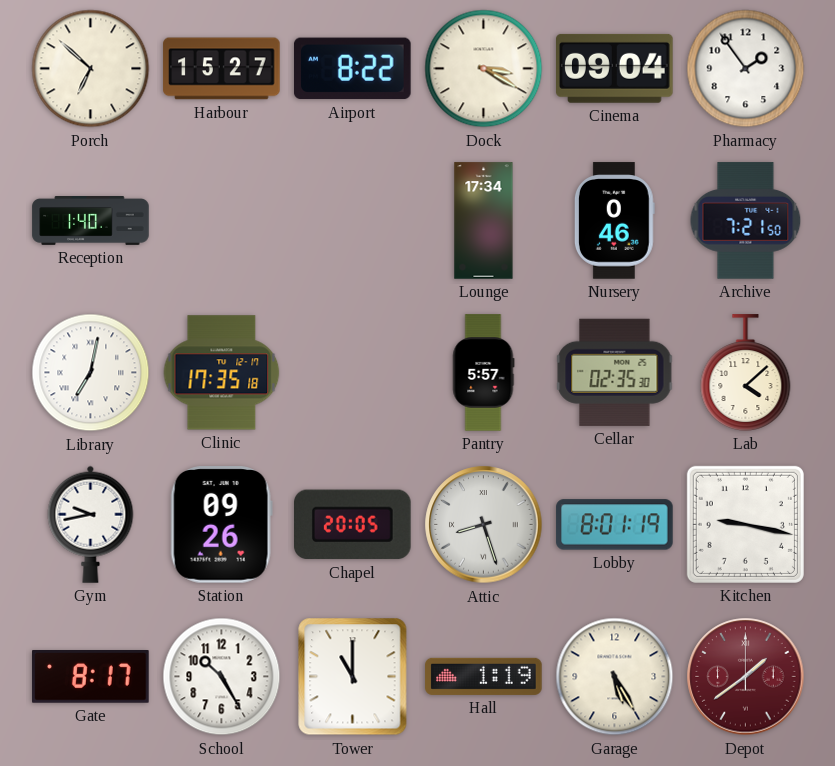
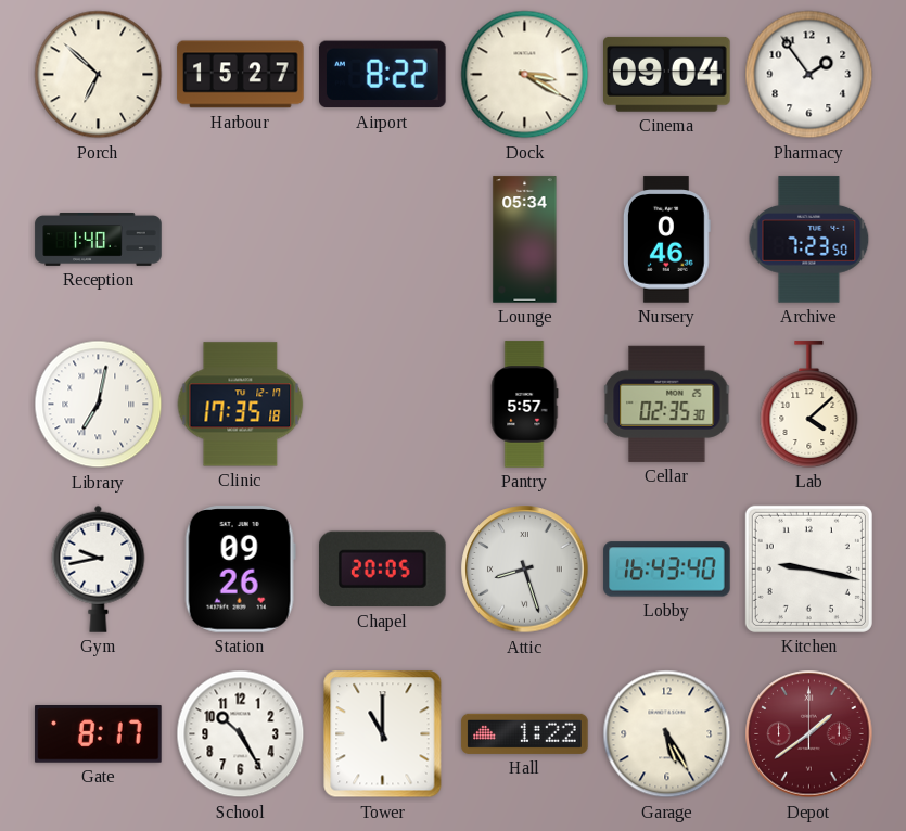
Lounge: 17:34 -> 05:34 (525, 240)
Archive: 7:21 -> 7:23 (809, 240)
Lobby: 8:01 -> 16:43 (667, 570)
Hall: 1:19 -> 1:22 (525, 733)
